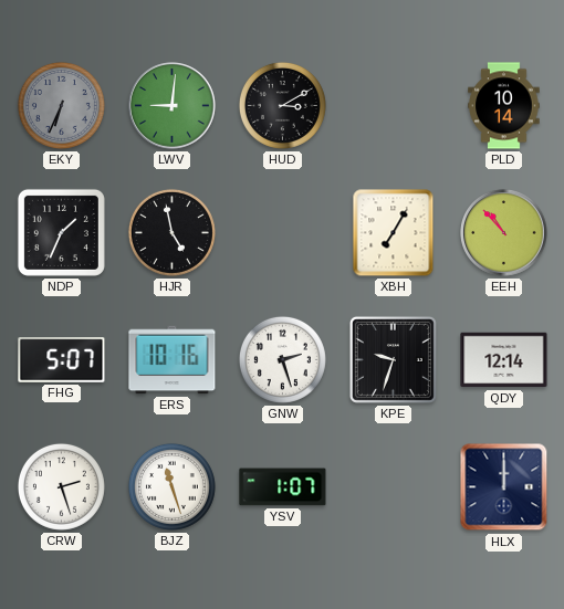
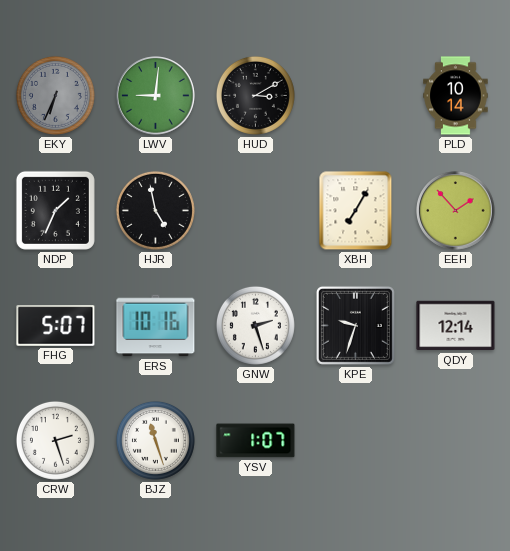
EEH: 10:53 -> 1:53 (456, 211)
HLX: 12:00 -> none (504, 487)
